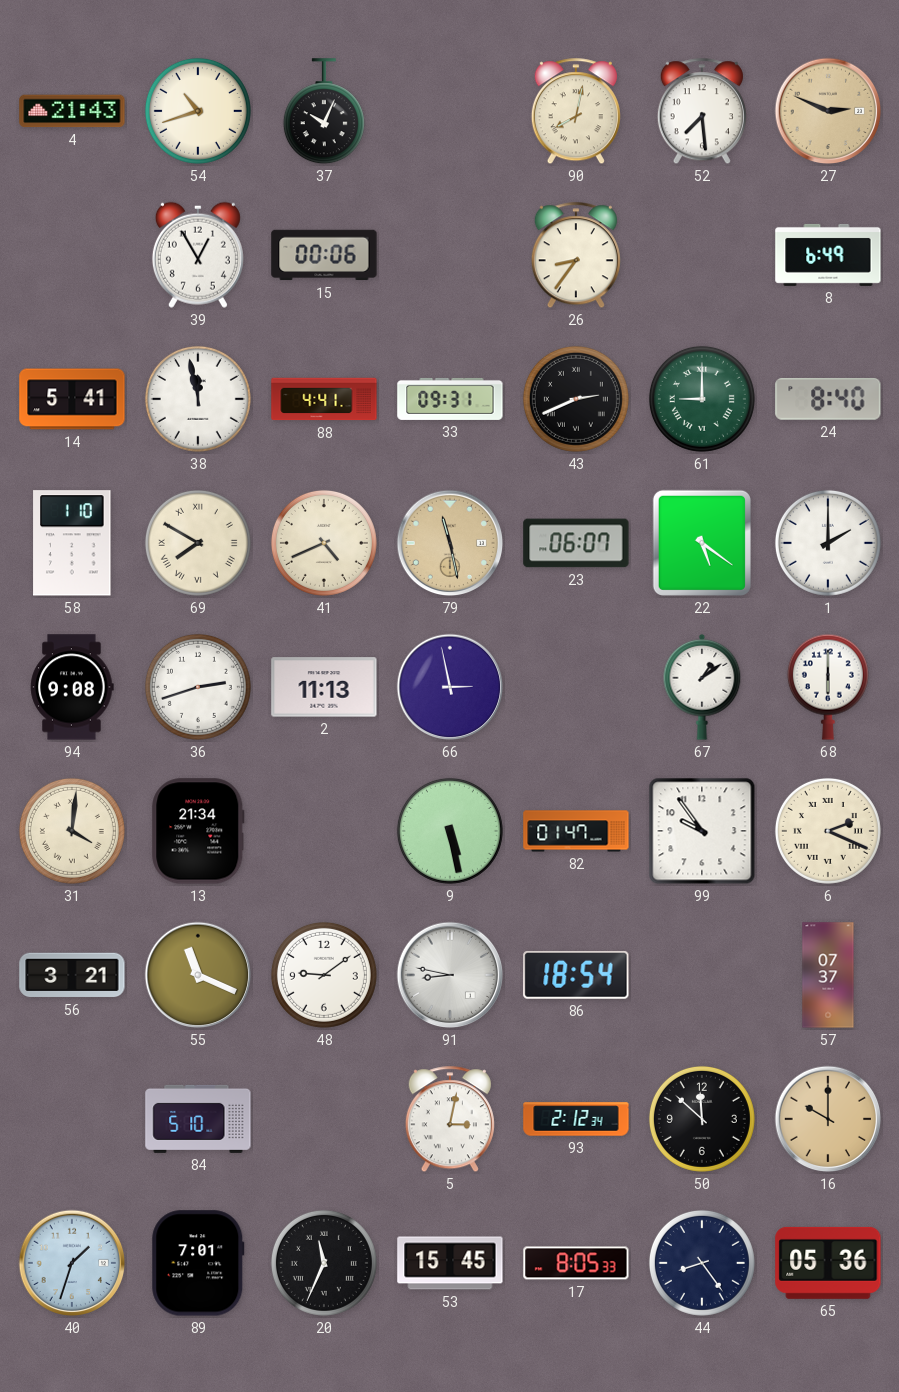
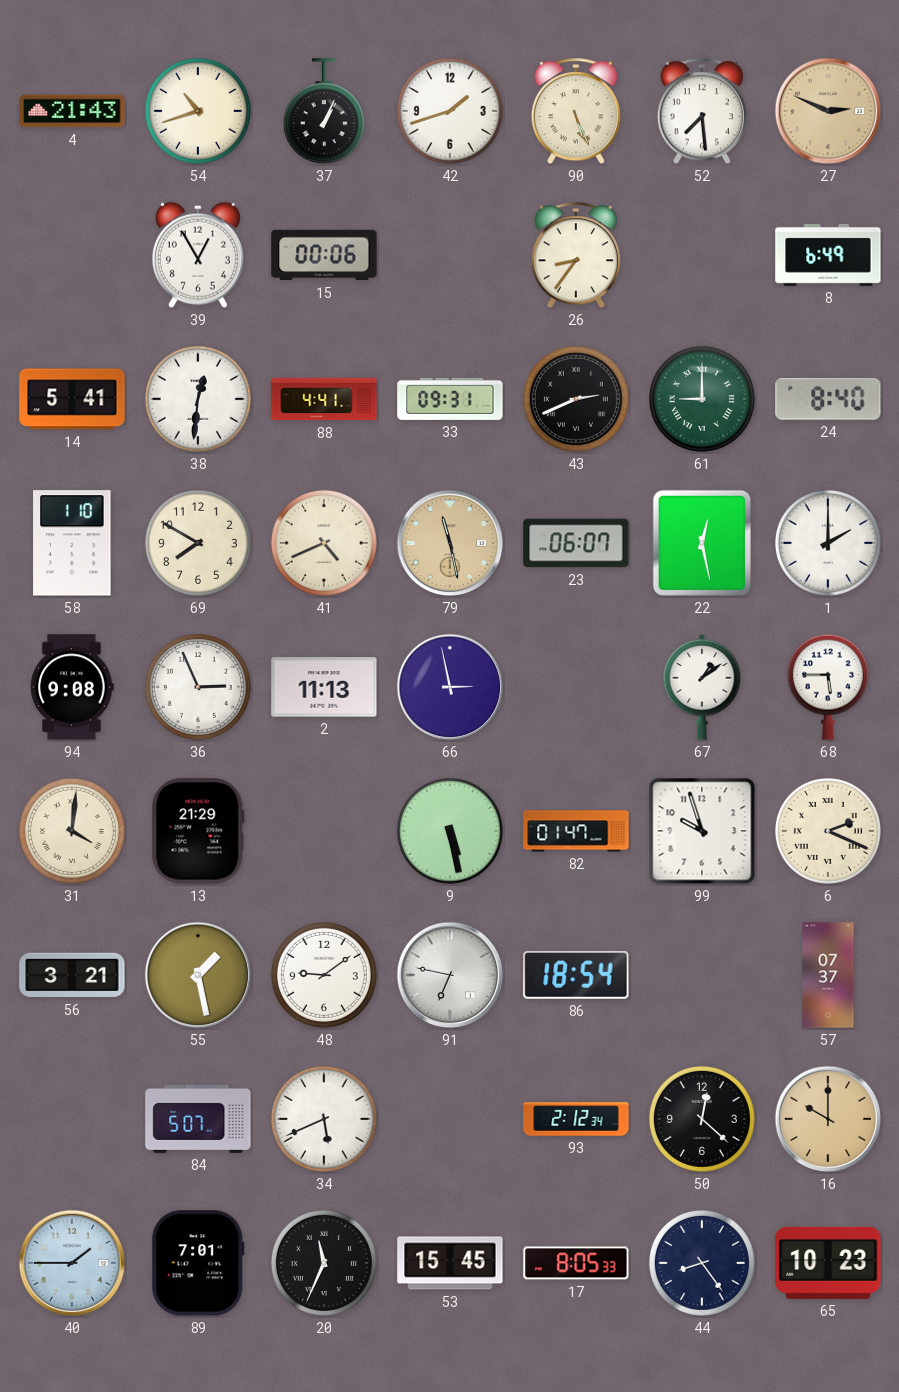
37: 10:04 -> 1:04 (324, 112)
42: none -> 1:42 (450, 111)
90: 8:02 -> 5:26 (576, 112)
38: 11:58 -> 12:31 (198, 399)
69 numerals: Roman -> Arabic (198, 543)
22: 5:21 -> 12:28 (702, 543)
36: 2:42 -> 2:56 (198, 687)
68: 6:00 -> 5:45 (828, 687)
13: 21:34 -> 21:29 (198, 831)
99: 9:54 -> 9:57 (702, 831)
55: 11:19 -> 1:28 (198, 975)
91: 8:47 -> 6:47 (450, 975)
84: 5:10 -> 5:07 (198, 1119)
34: none -> 5:41 (324, 1119)
5: 3:02 -> none (450, 1120)
50: 11:52 -> 12:22 (702, 1119)
40: 1:33 -> 1:45 (72, 1263)
65: 05:36 -> 10:23 (828, 1263)
